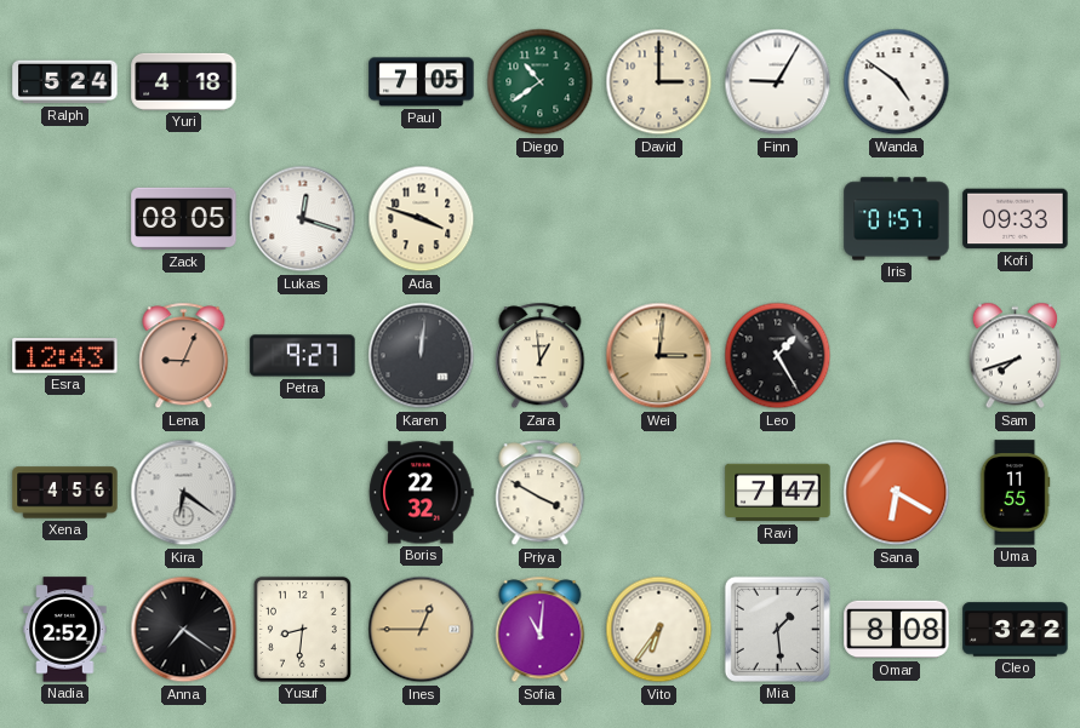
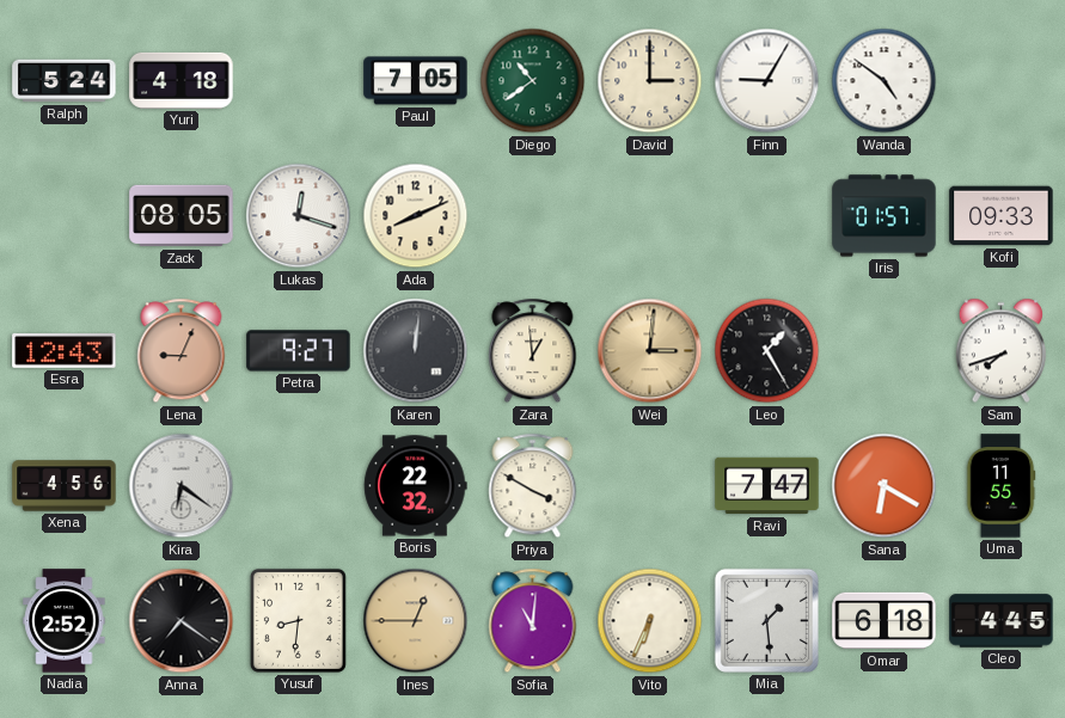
Ada: 3:48 -> 8:11 (416, 216)
Vito: 6:36 -> 6:34 (650, 621)
Omar: 8:08 -> 6:18 (885, 621)
Cleo: 3:22 -> 4:45 (1002, 621)
